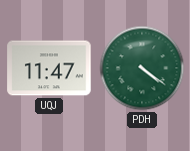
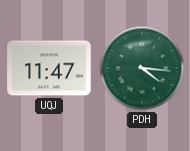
PDH: 4:21 -> 4:16 (142, 68)
